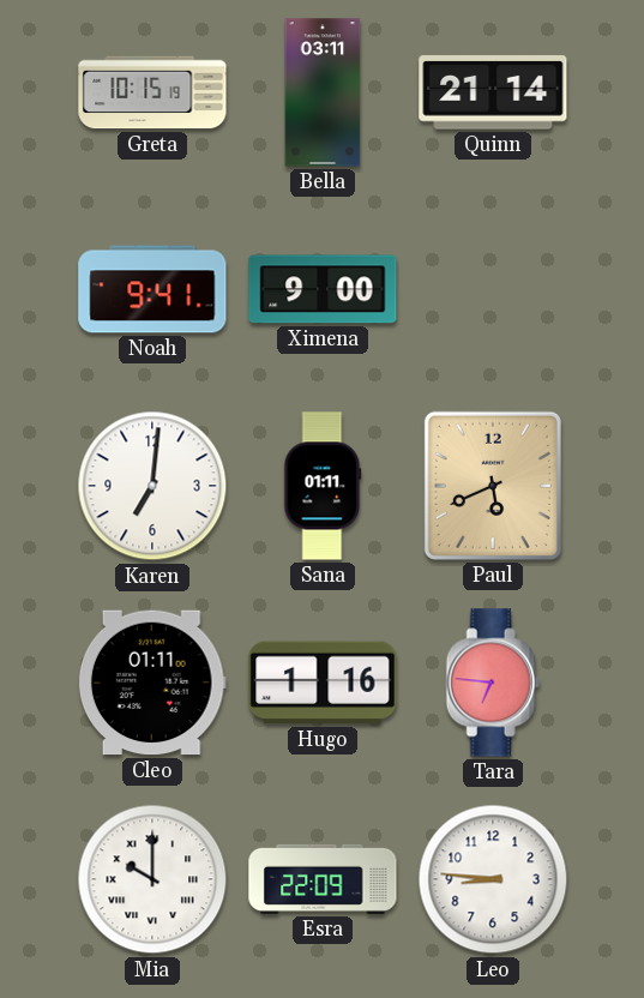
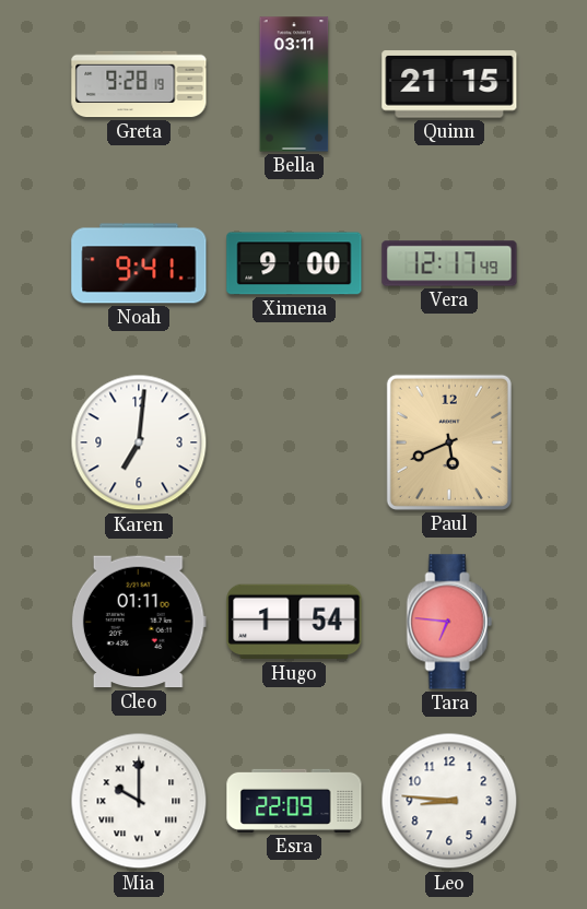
Greta: 10:15 -> 9:28 (139, 84)
Quinn: 21:14 -> 21:15 (449, 84)
Vera: none -> 12:17 (449, 263)
Sana: 01:11 -> none (323, 486)
Hugo: 1:16 -> 1:54 (294, 622)
